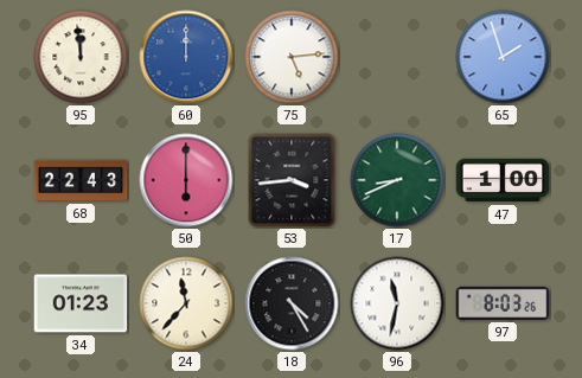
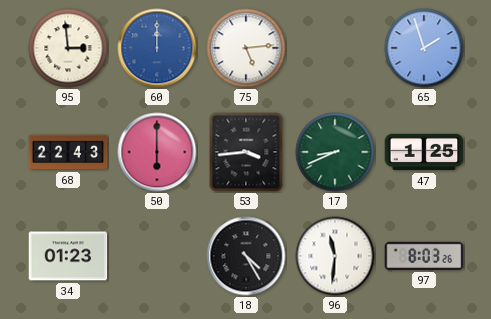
95: 11:59 -> 2:59 (68, 48)
47: 1:00 -> 1:25 (424, 152)
24: 11:37 -> none (186, 303)
96: 11:32 -> 11:31 (335, 256)
